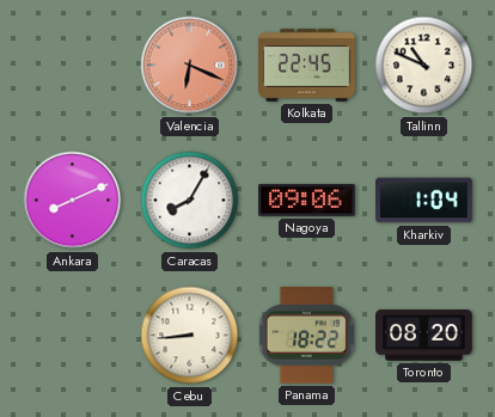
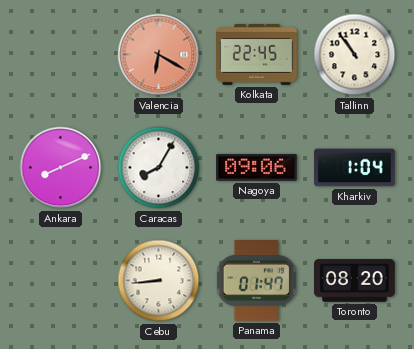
Valencia: 6:19 -> 6:20 (159, 55)
Tallinn: 10:49 -> 10:54 (355, 55)
Panama: 18:22 -> 01:47 (256, 281)
